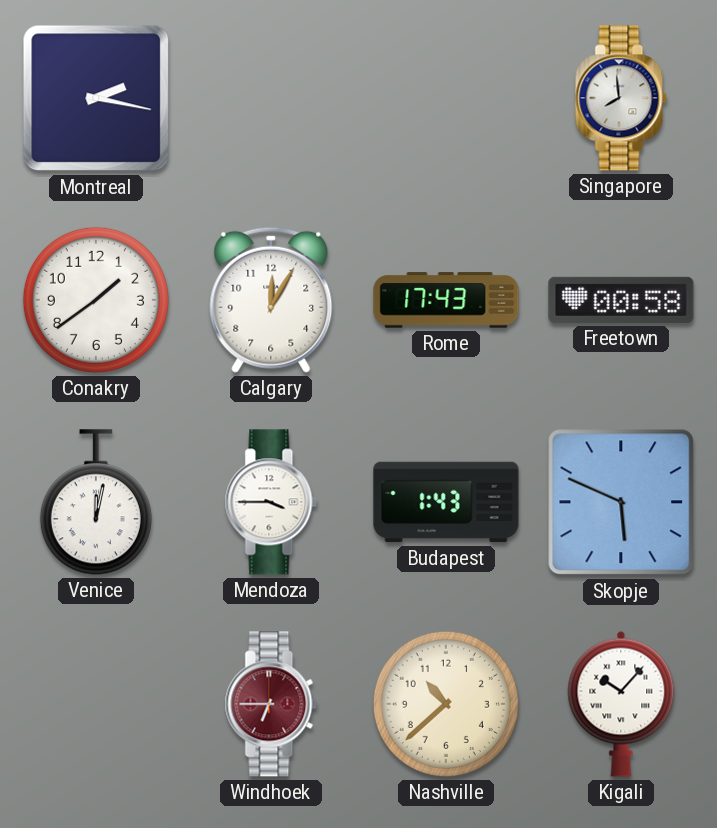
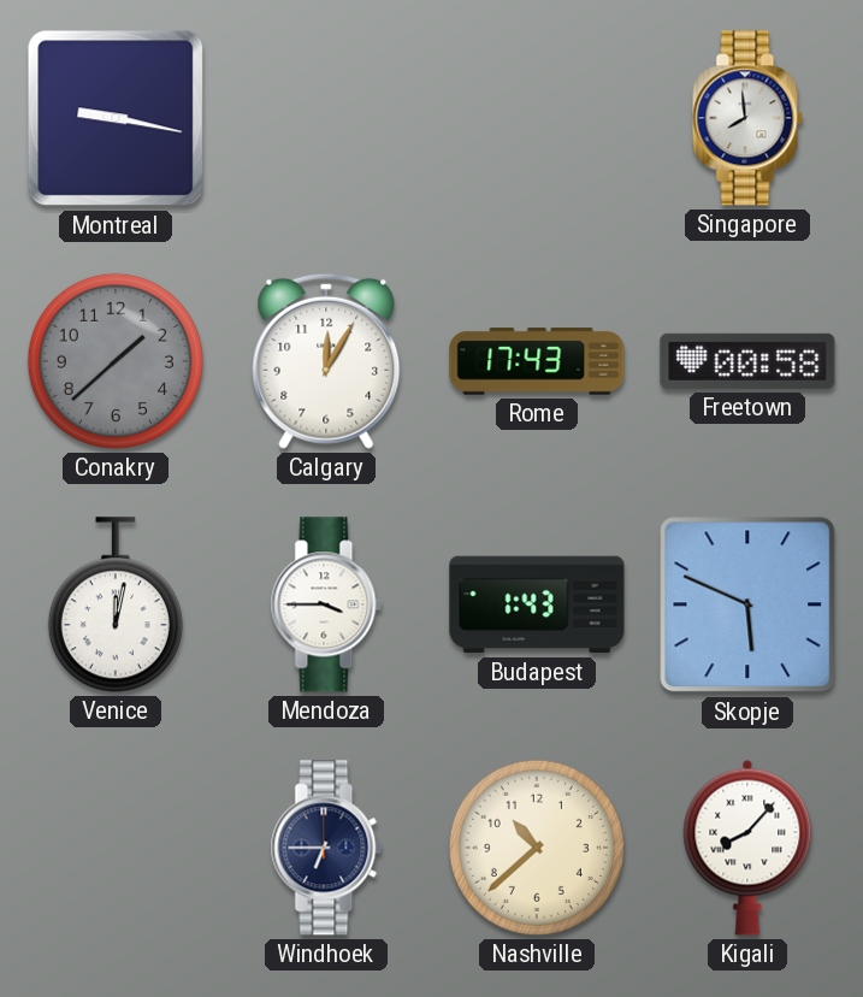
Montreal: 2:17 -> 9:17 (116, 118)
Conakry: 1:39 -> 1:38 (116, 361)
Conakry dial: white -> grey (116, 361)
Windhoek dial: burgundy -> navy (326, 848)
Kigali: 10:07 -> 8:07 (747, 848)
